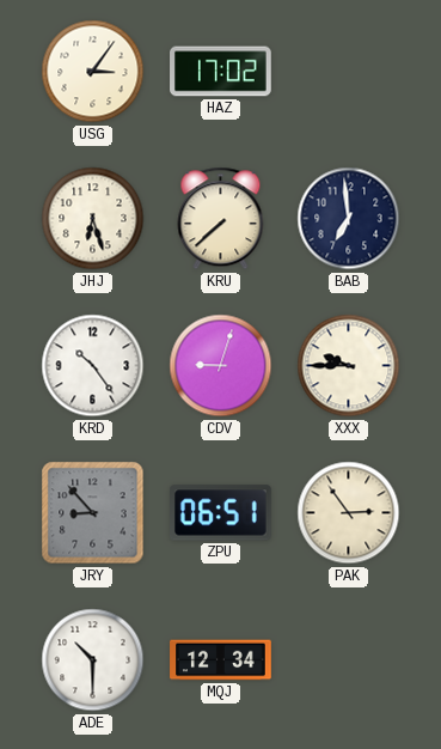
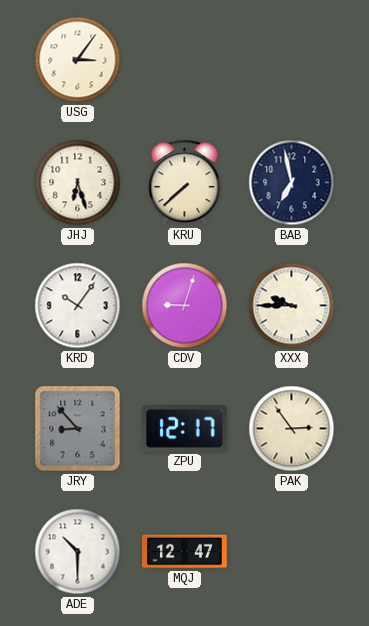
HAZ: 17:02 -> none (221, 72)
BAB: 6:59 -> 6:58 (292, 183)
KRD: 10:24 -> 10:06 (78, 306)
ZPU: 06:51 -> 12:17 (185, 429)
MQJ: 12:34 -> 12:47 (185, 552)
